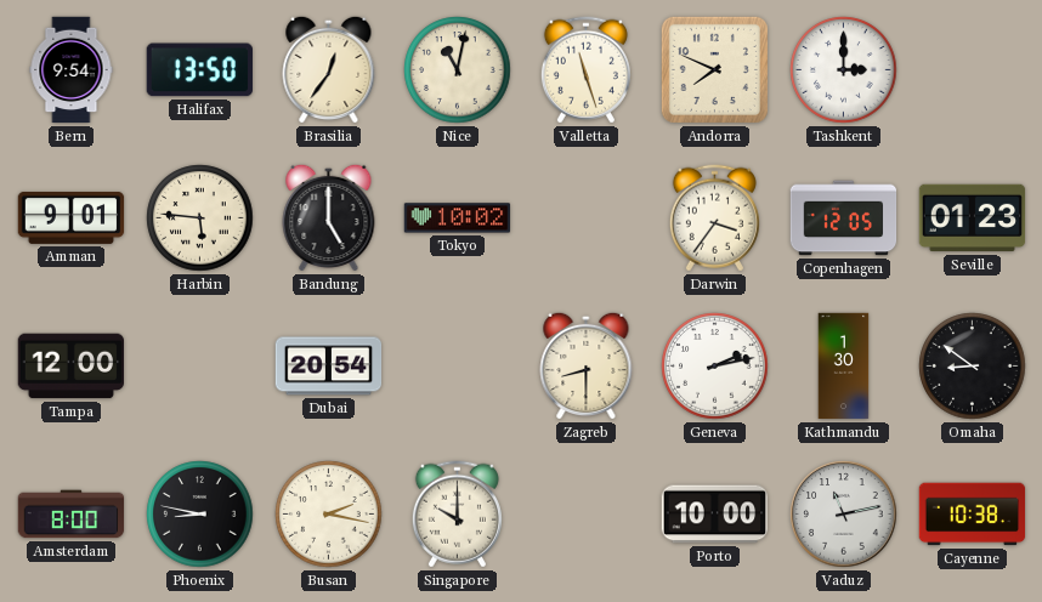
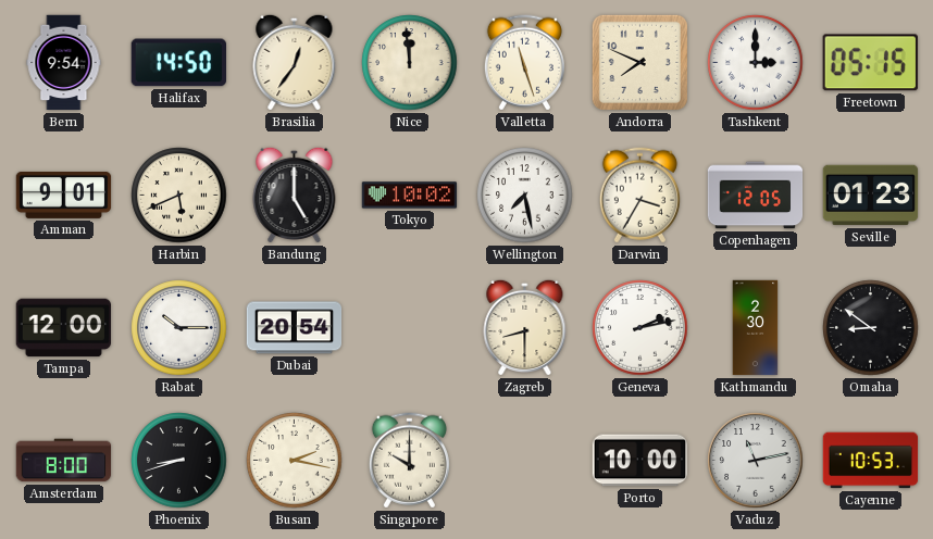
Halifax: 13:50 -> 14:50 (178, 63)
Nice: 11:02 -> 11:59 (410, 63)
Freetown: none -> 05:15 (870, 63)
Harbin: 5:46 -> 5:41 (179, 196)
Wellington: none -> 7:28 (525, 196)
Darwin: 3:36 -> 3:35 (639, 196)
Rabat: none -> 10:15 (179, 328)
Kathmandu: 1:30 -> 2:30 (756, 328)
Phoenix: 8:47 -> 8:42 (179, 461)
Cayenne: 10:38 -> 10:53 (871, 461)
